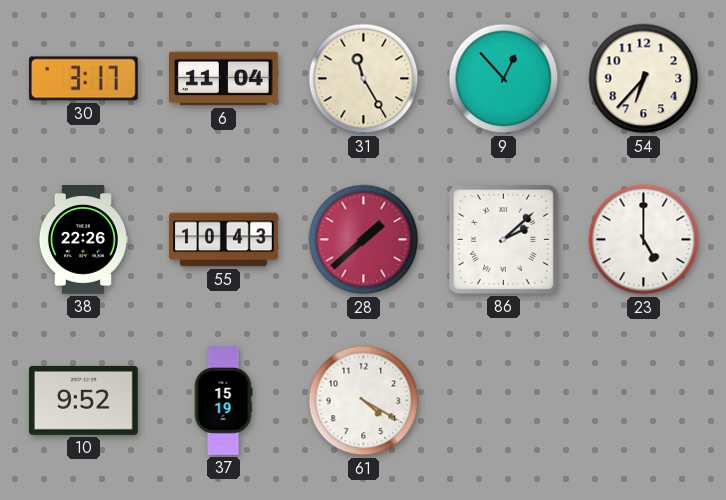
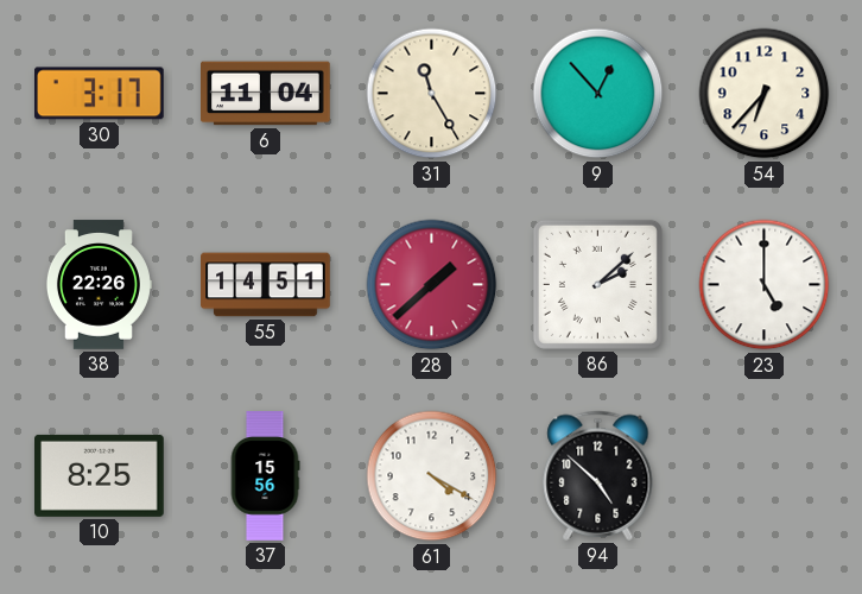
55: 10:43 -> 14:51 (266, 285)
10: 9:52 -> 8:25 (100, 475)
37: 15:19 -> 15:56 (265, 476)
94: none -> 4:52 (598, 475)
